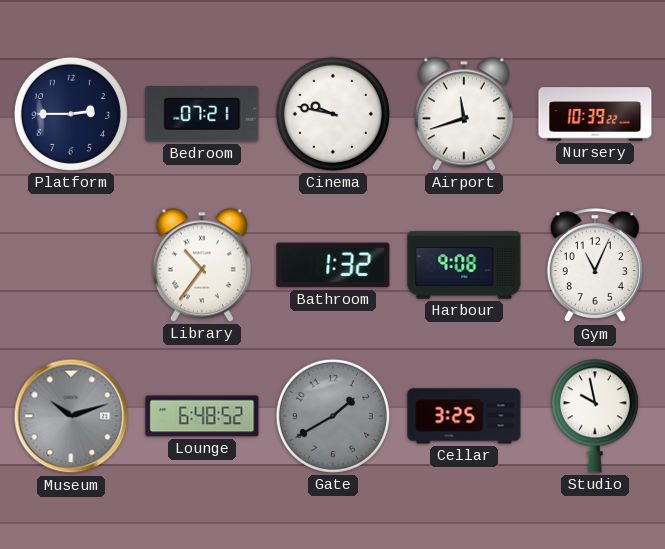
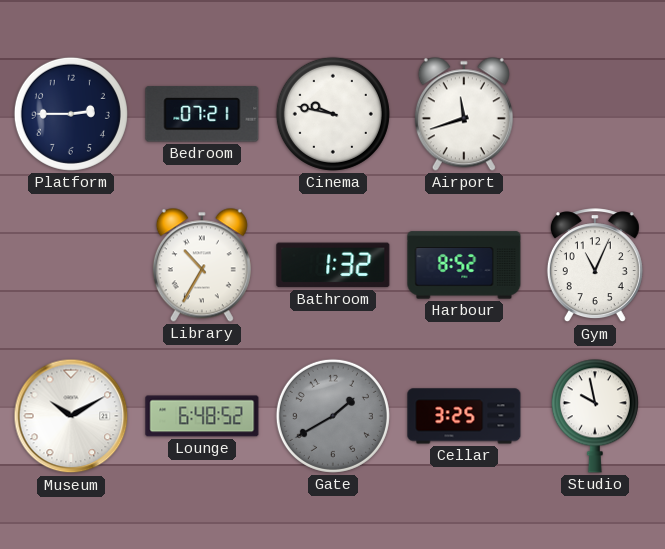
Nursery: 10:39 -> none (595, 114)
Library: 10:36 -> 10:35 (202, 265)
Harbour: 9:08 -> 8:52 (464, 265)
Museum: 10:12 -> 10:10 (71, 416)
Museum dial: grey -> white (71, 416)
